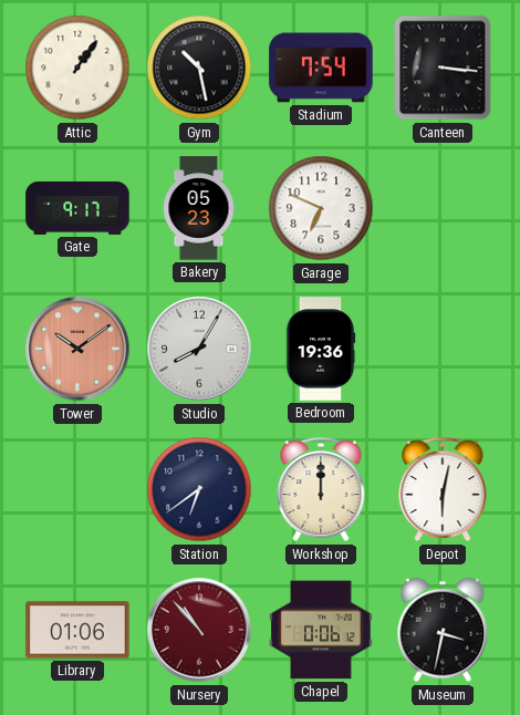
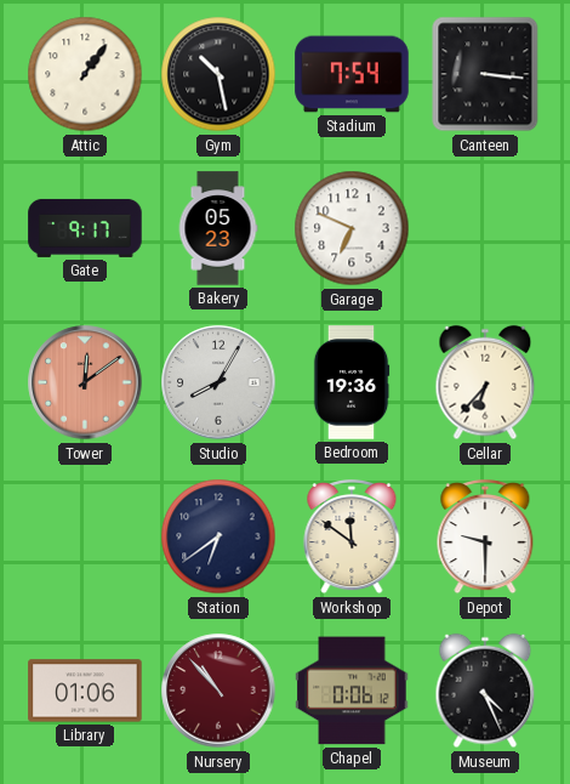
Tower: 10:09 -> 12:09 (85, 382)
Cellar: none -> 6:37 (485, 382)
Workshop: 12:00 -> 11:51 (352, 538)
Depot: 6:02 -> 9:30 (485, 538)
Museum: 3:32 -> 4:26 (485, 691)
